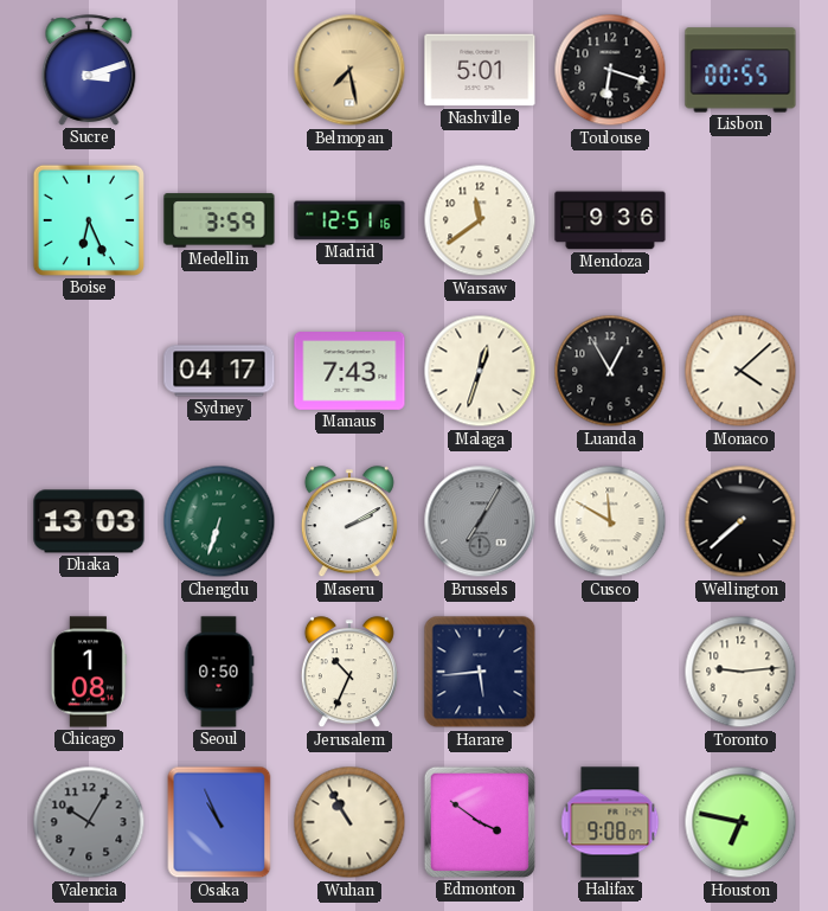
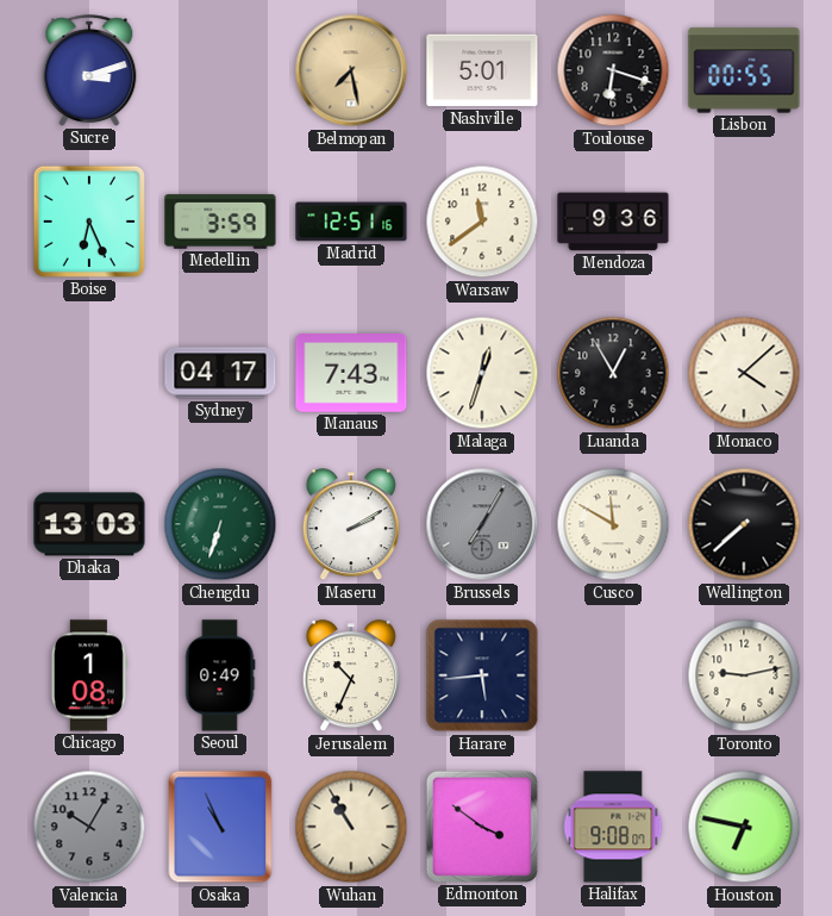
Seoul: 0:50 -> 0:49 (220, 675)
Toronto: 9:14 -> 9:13 (744, 675)
